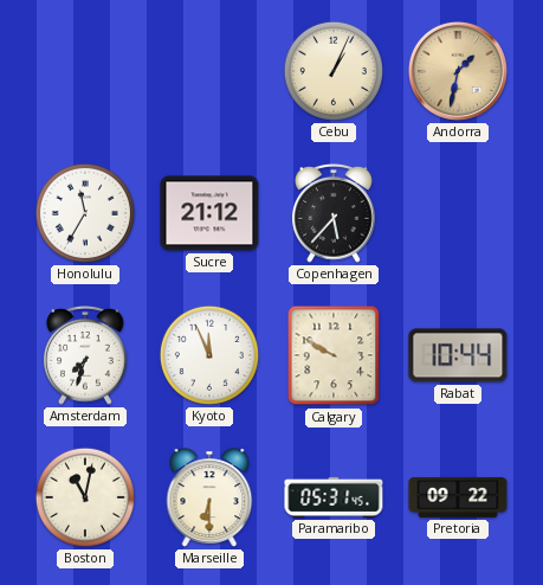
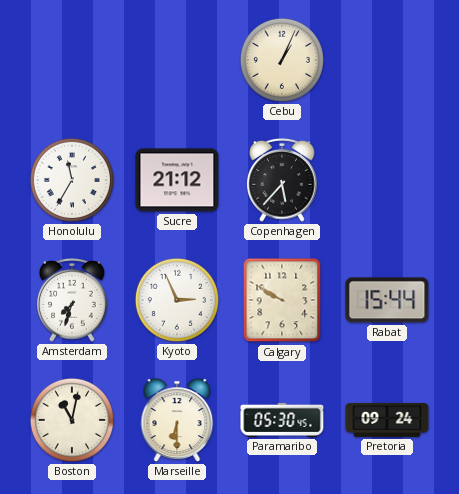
Andorra: 1:32 -> none (458, 71)
Kyoto: 11:56 -> 2:56 (177, 300)
Rabat: 10:44 -> 15:44 (387, 300)
Paramaribo: 05:31 -> 05:30 (282, 420)
Pretoria: 09:22 -> 09:24 (387, 420)
